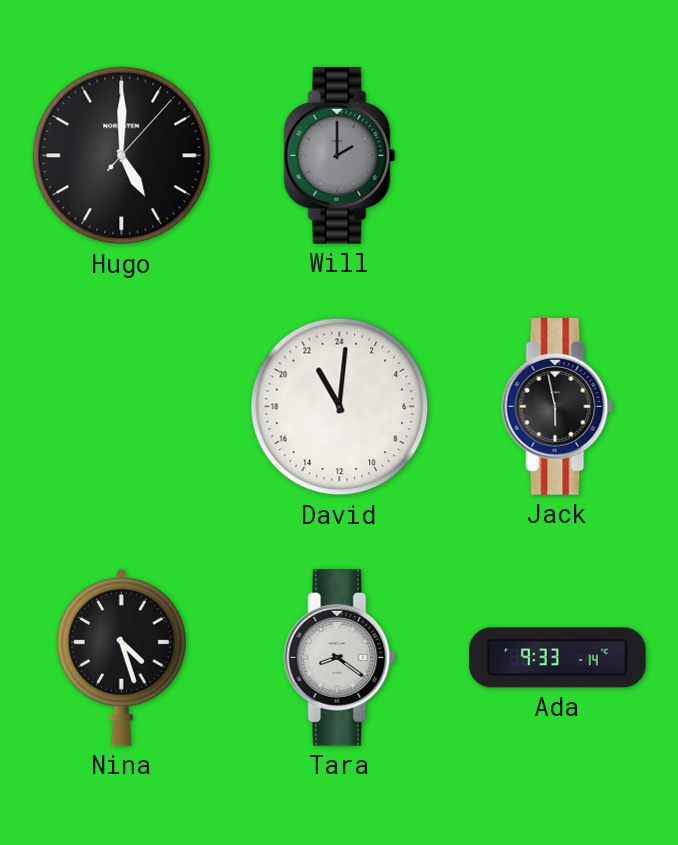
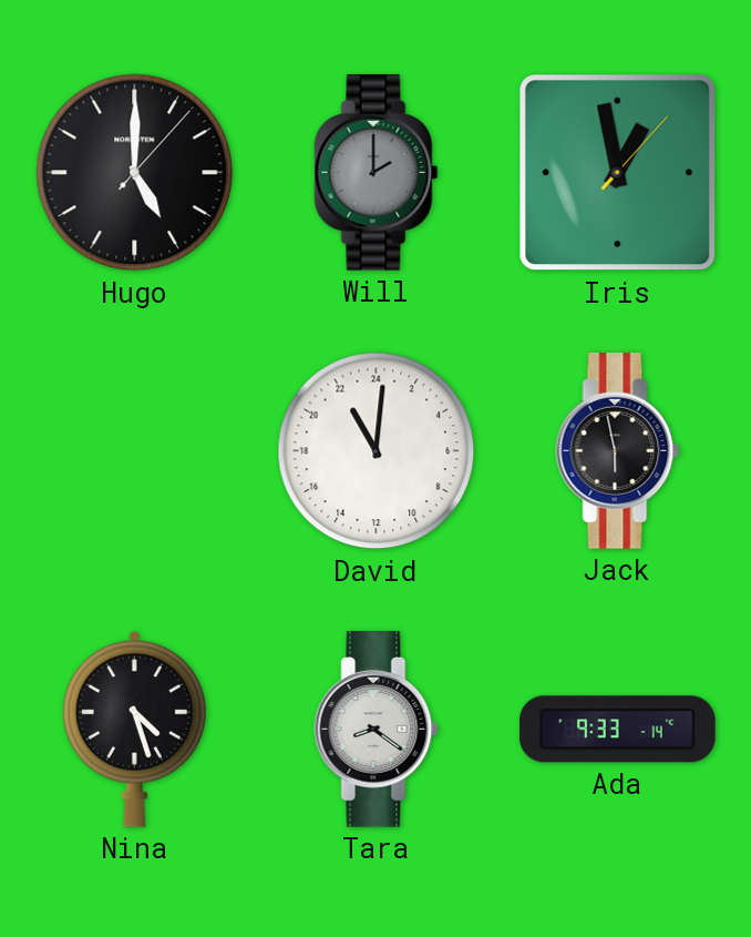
Iris: none -> 12:58 (618, 173)
